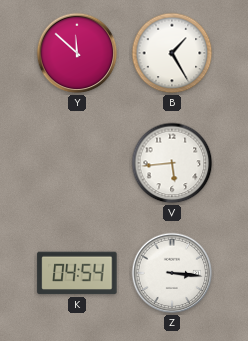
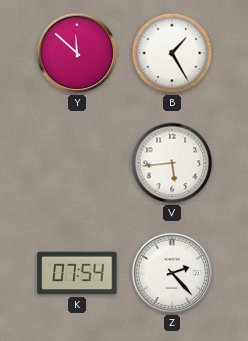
K: 04:54 -> 07:54 (77, 273)
Z: 3:16 -> 2:23 (172, 273)
